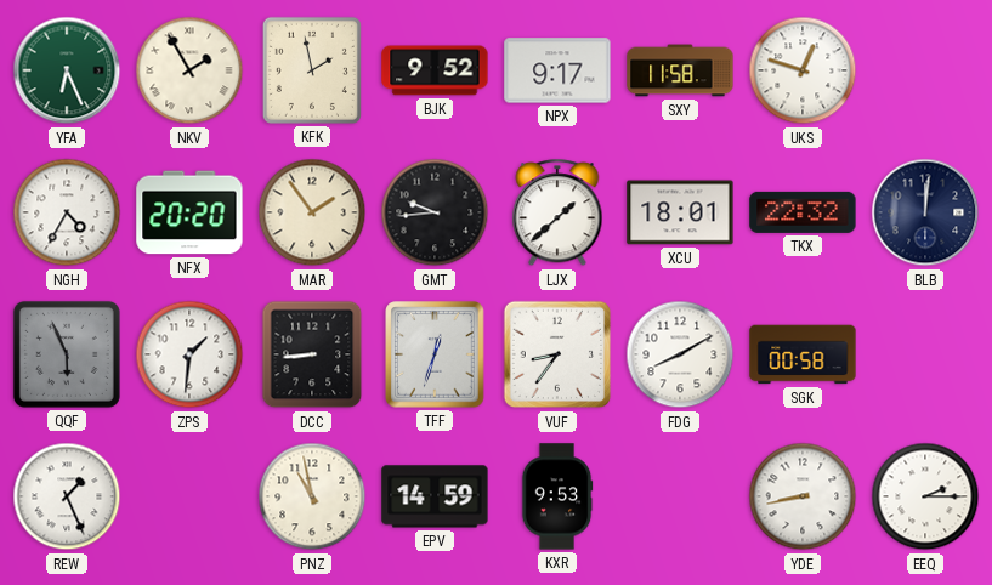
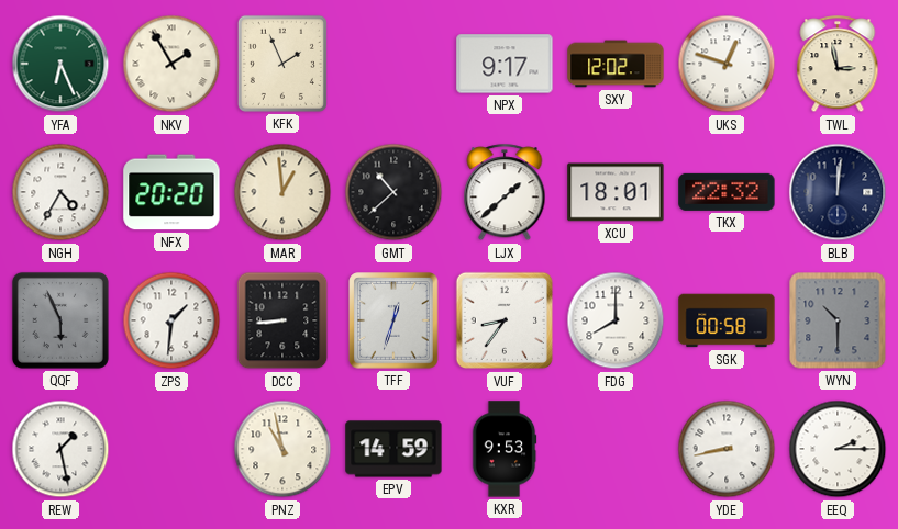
KFK: 1:58 -> 1:56 (282, 64)
BJK: 9:52 -> none (435, 70)
SXY: 11:58 -> 12:02 (616, 64)
TWL: none -> 2:58 (838, 65)
MAR: 1:54 -> 12:59 (282, 192)
GMT: 9:44 -> 10:38 (393, 192)
FDG: 8:10 -> 8:00 (616, 320)
WYN: none -> 10:30 (838, 320)
REW: 1:26 -> 1:28 (60, 449)
